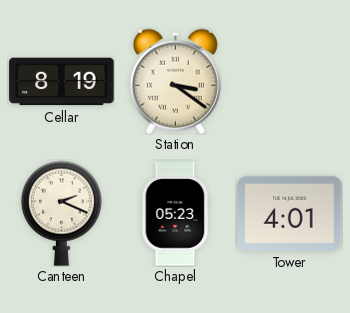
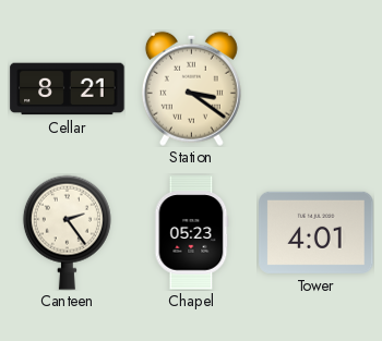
Cellar: 8:19 -> 8:21 (68, 89)
Canteen: 2:19 -> 2:24 (67, 232)
